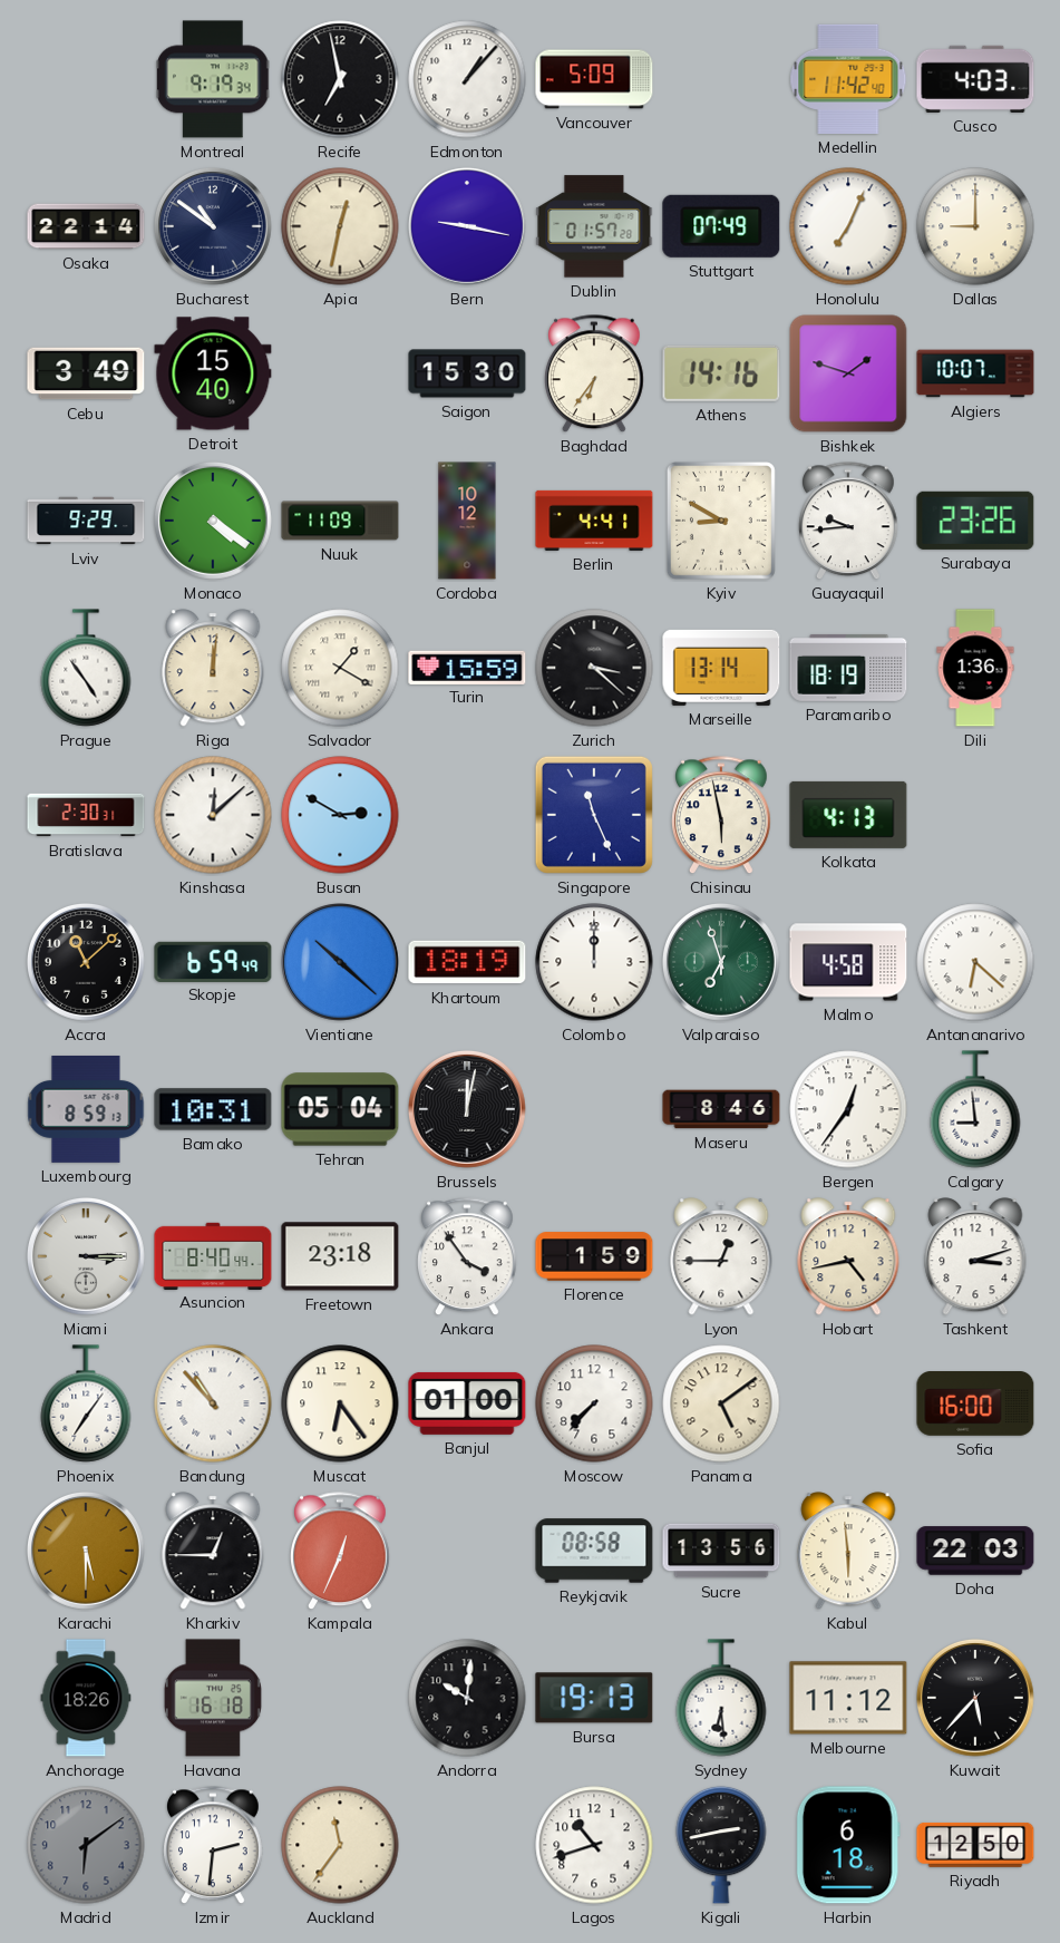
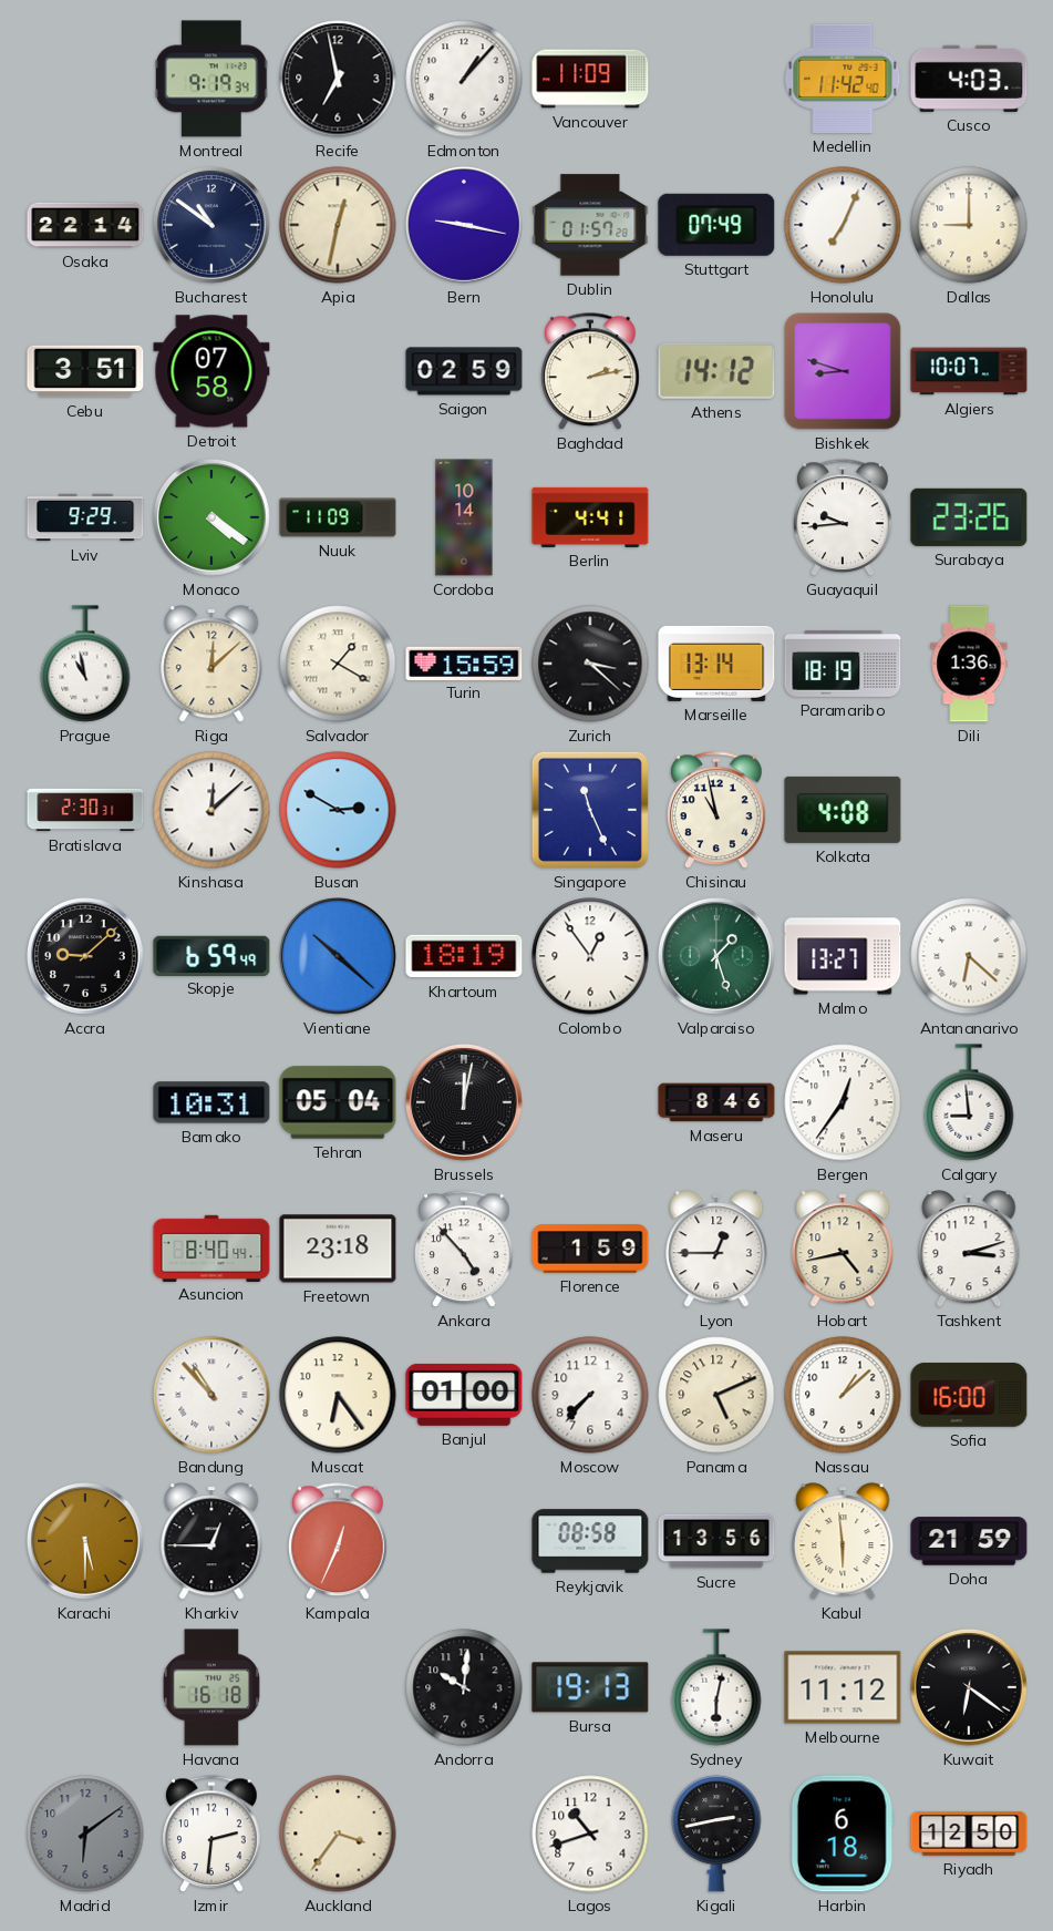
Vancouver: 5:09 -> 11:09 (590, 79)
Cebu: 3:49 -> 3:51 (85, 371)
Detroit: 15:40 -> 07:58 (211, 371)
Saigon: 15:30 -> 02:59 (464, 371)
Baghdad: 6:36 -> 2:13 (591, 372)
Athens: 14:16 -> 14:12 (716, 371)
Bishkek: 1:48 -> 8:48 (843, 371)
Cordoba: 10:12 -> 10:14 (464, 517)
Kyiv: 8:50 -> none (721, 521)
Prague: 4:54 -> 10:58 (85, 664)
Riga: 12:01 -> 12:08 (211, 664)
Chisinau: 5:58 -> 10:58 (718, 811)
Kolkata: 4:13 -> 4:08 (843, 810)
Accra: 11:08 -> 9:08 (86, 957)
Colombo: 12:00 -> 12:54 (590, 956)
Valparaiso: 6:57 -> 1:27 (718, 957)
Malmo: 4:58 -> 13:27 (843, 956)
Luxembourg: 8:59 -> none (86, 1109)
Miami: 3:15 -> none (87, 1257)
Ankara: 3:54 -> 4:53 (465, 1250)
Phoenix: 7:06 -> none (86, 1403)
Panama: 5:09 -> 5:11 (716, 1395)
Nassau: none -> 1:08 (843, 1395)
Doha: 22:03 -> 21:59 (969, 1541)
Anchorage: 18:26 -> none (86, 1698)
Sydney: 6:29 -> 6:02 (716, 1687)
Kuwait: 5:37 -> 6:21 (970, 1688)
Auckland: 11:36 -> 3:36 (338, 1834)
